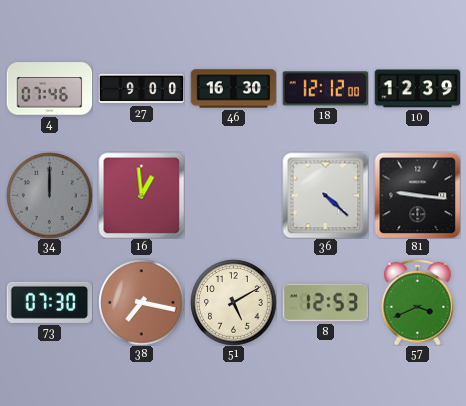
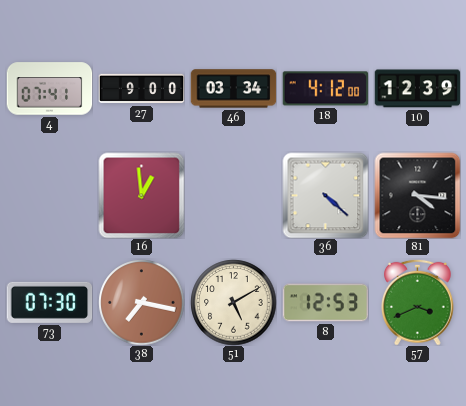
4: 07:46 -> 07:41 (49, 89)
46: 16:30 -> 03:34 (233, 89)
18: 12:12 -> 4:12 (325, 89)
34: 12:00 -> none (49, 195)
81: 9:16 -> 4:16 (417, 195)
